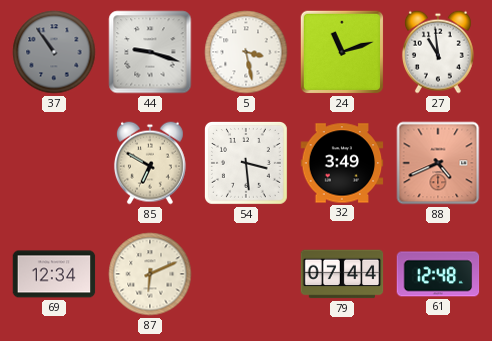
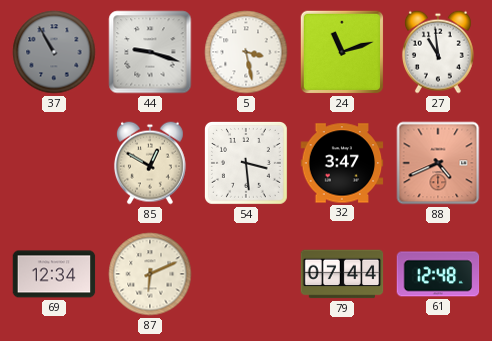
37: 10:54 -> 10:55 (54, 52)
85: 6:50 -> 12:50 (150, 163)
32: 3:49 -> 3:47 (342, 163)
